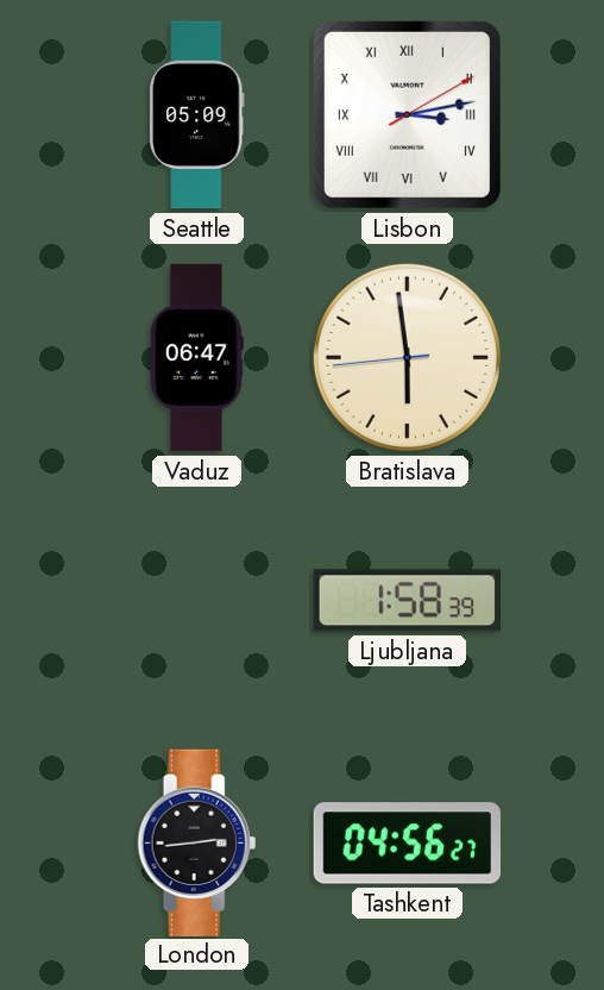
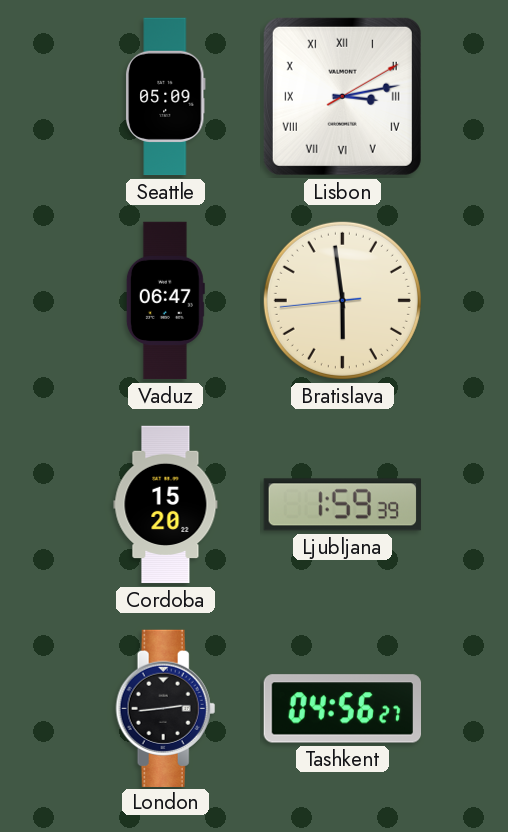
Cordoba: none -> 15:20 (166, 505)
Ljubljana: 1:58 -> 1:59 (342, 505)
